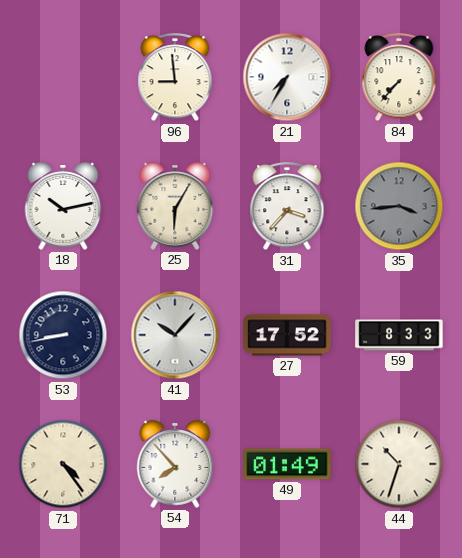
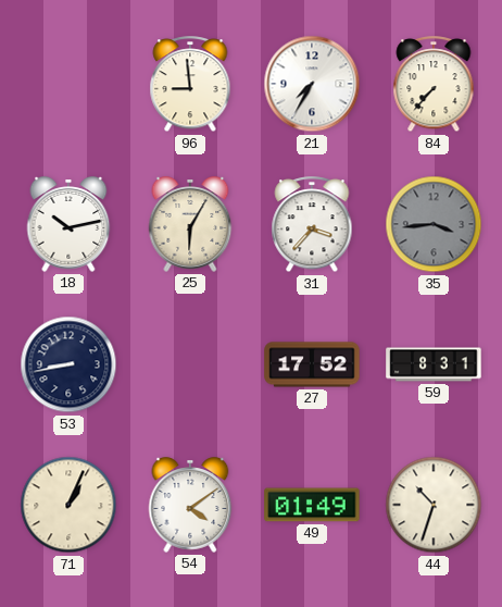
41: 10:07 -> none (175, 335)
59: 8:33 -> 8:31 (434, 364)
71: 4:24 -> 1:04 (68, 505)
54: 7:53 -> 4:09 (190, 505)
